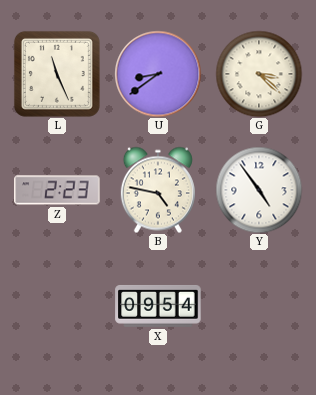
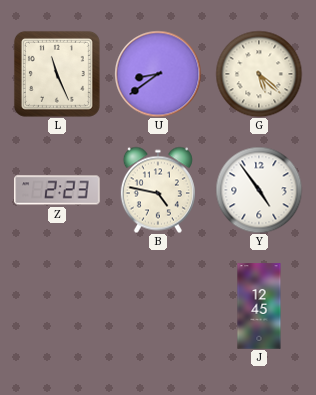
G: 3:22 -> 5:22 (259, 74)
X: 09:54 -> none (158, 306)
J: none -> 12:45 (259, 306)
